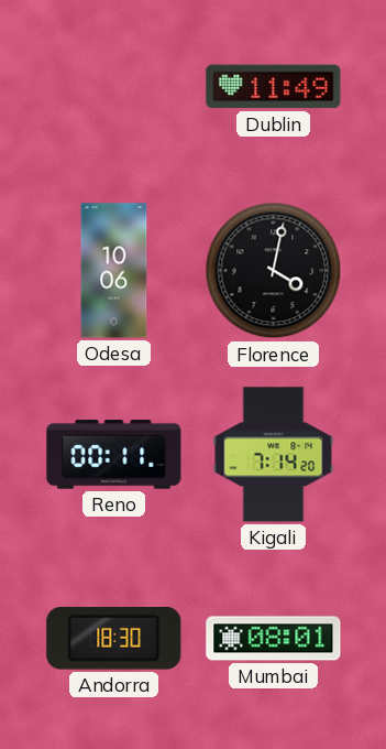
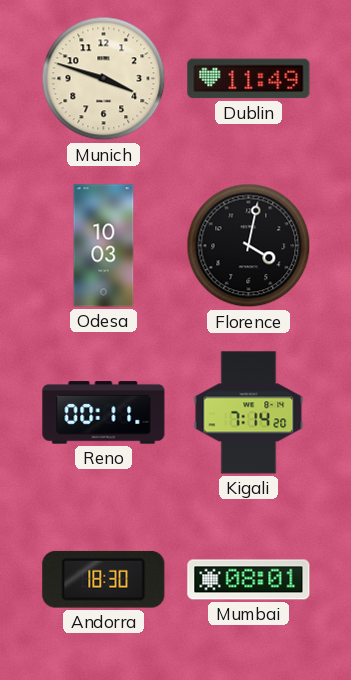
Munich: none -> 3:48 (104, 79)
Odesa: 10:06 -> 10:03 (104, 246)
